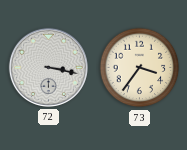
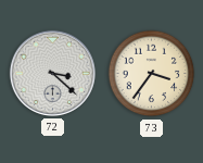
72: 3:17 -> 3:22 (52, 73)
